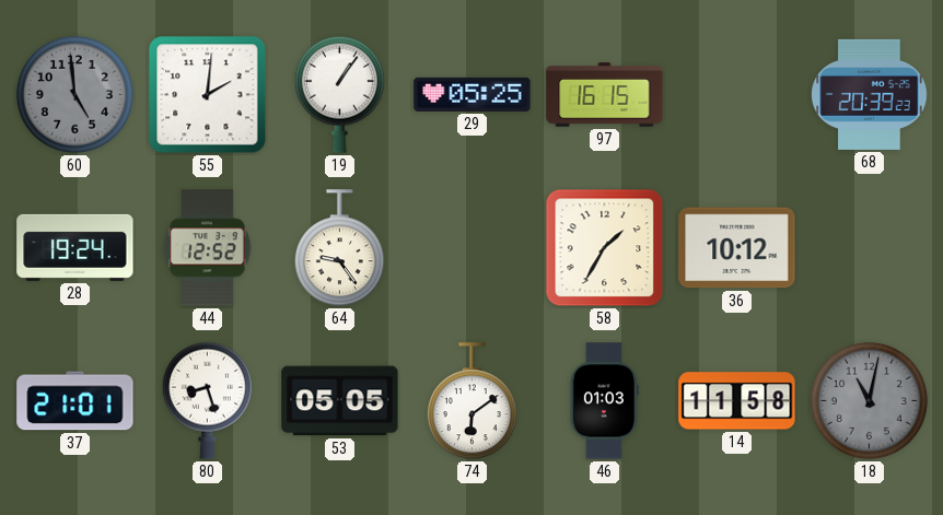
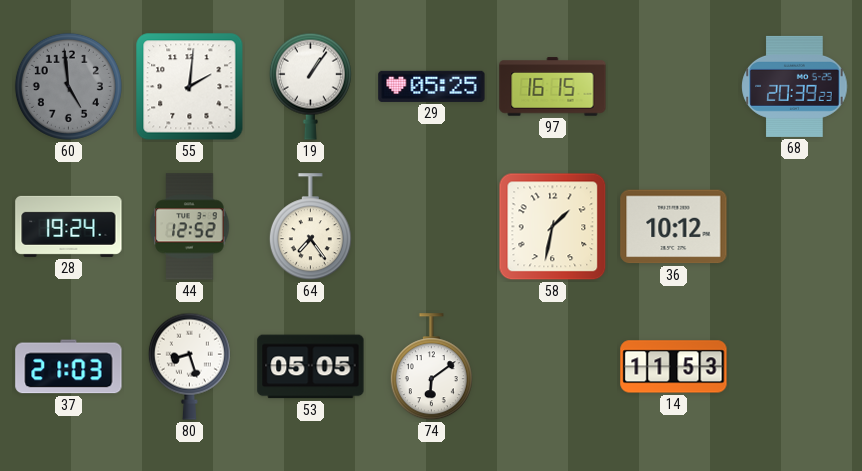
64: 9:24 -> 7:24 (310, 227)
58: 1:35 -> 1:32 (553, 227)
37: 21:01 -> 21:03 (69, 367)
46: 01:03 -> none (604, 401)
14: 11:58 -> 11:53 (674, 367)
18: 11:02 -> none (869, 400)
